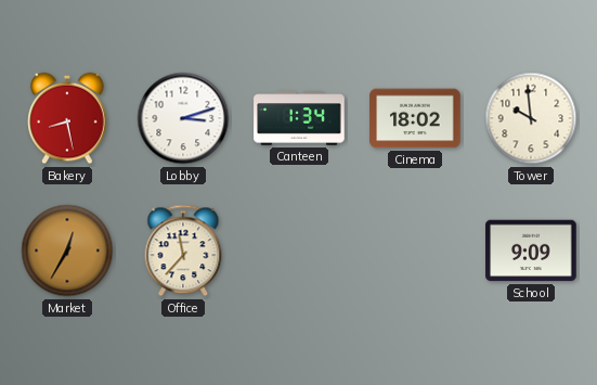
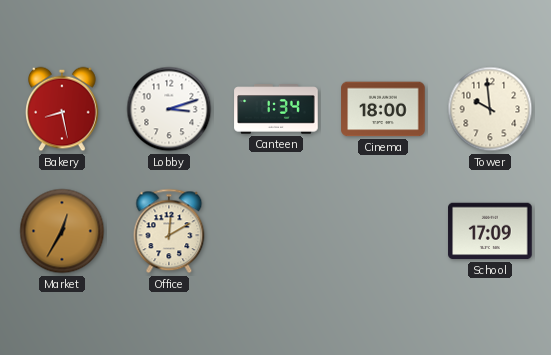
Cinema: 18:02 -> 18:00 (383, 109)
Office: 11:37 -> 12:10 (169, 231)
School: 9:09 -> 17:09 (490, 231)
